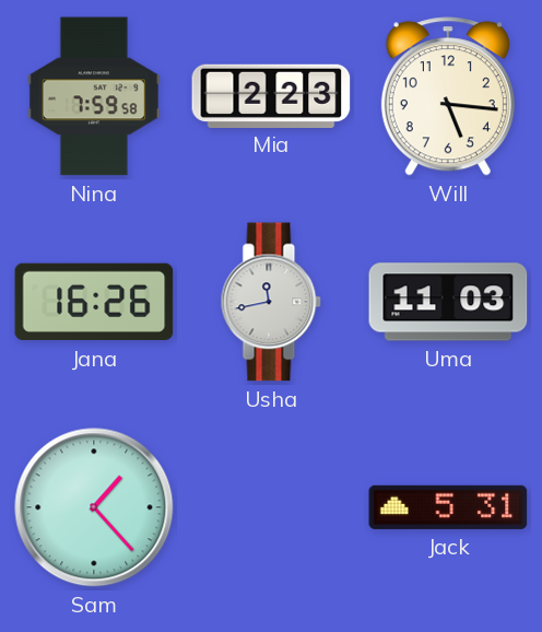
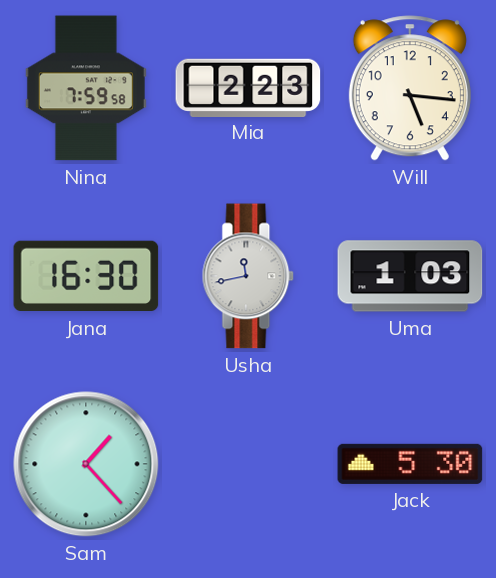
Jana: 16:26 -> 16:30 (86, 276)
Uma: 11:03 -> 1:03 (410, 276)
Jack: 5:31 -> 5:30 (410, 464)
